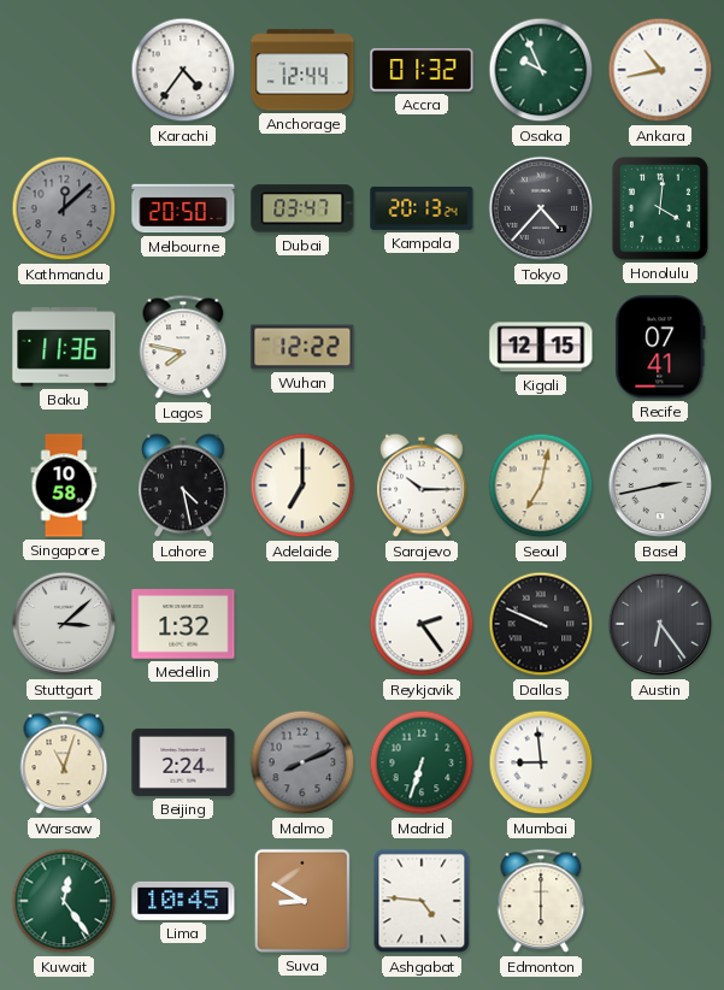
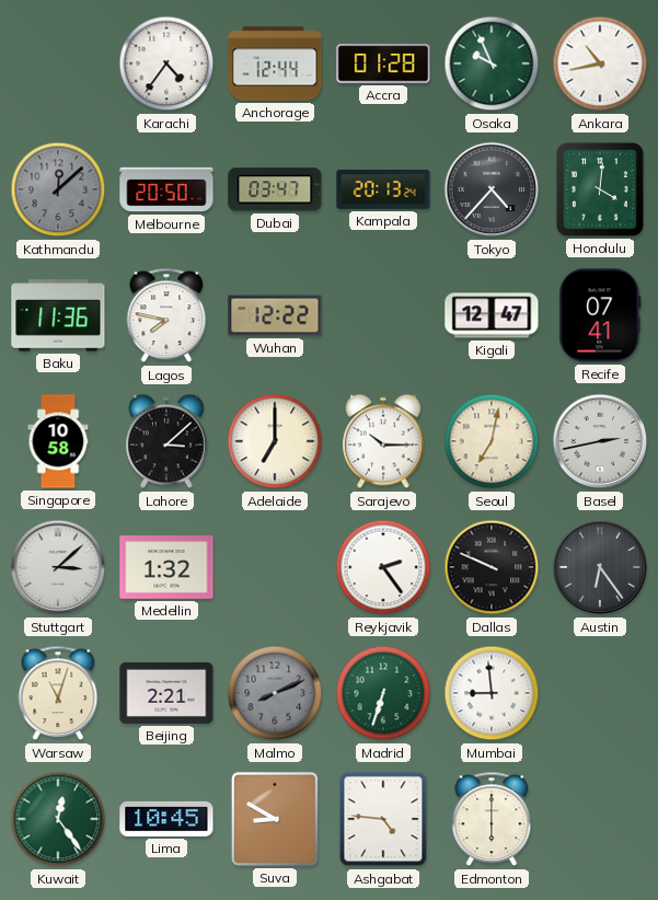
Accra: 01:32 -> 01:28 (383, 64)
Kigali: 12:15 -> 12:47 (492, 315)
Lahore: 4:28 -> 3:08 (166, 441)
Beijing: 2:24 -> 2:21 (166, 693)
